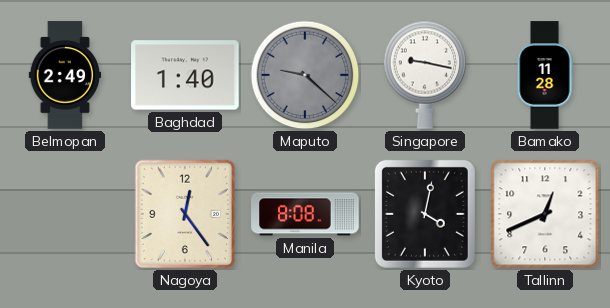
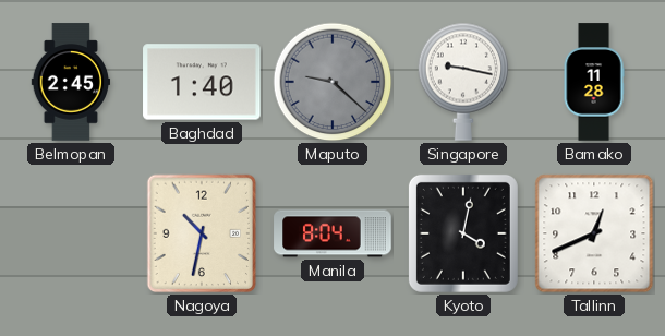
Belmopan: 2:49 -> 2:45 (71, 82)
Nagoya: 12:24 -> 10:32 (202, 233)
Manila: 8:08 -> 8:04 (332, 233)
